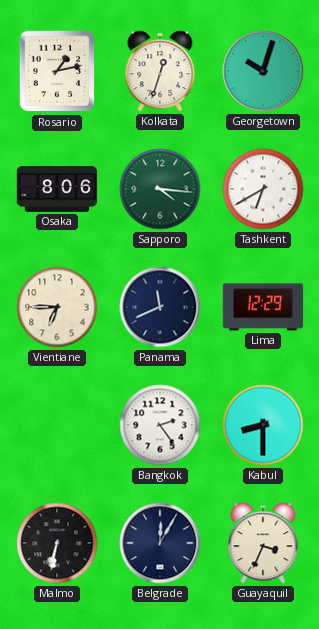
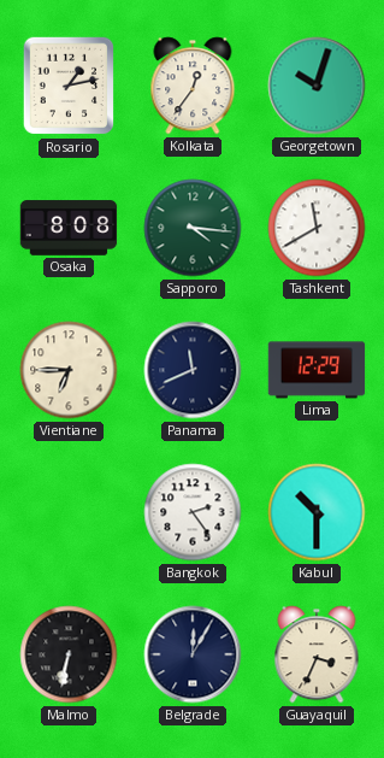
Kolkata: 12:33 -> 12:36 (193, 86)
Osaka: 8:06 -> 8:08 (69, 228)
Tashkent: 6:40 -> 11:40 (317, 228)
Kabul: 8:30 -> 10:30 (317, 512)
